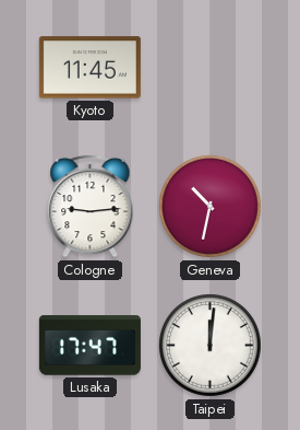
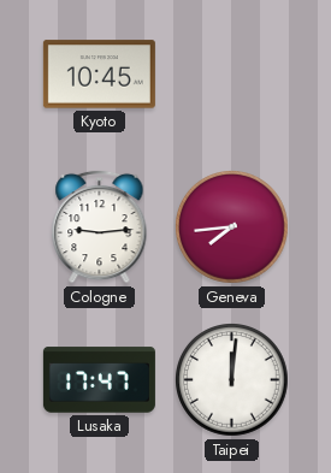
Kyoto: 11:45 -> 10:45 (99, 75)
Geneva: 10:32 -> 7:44 (232, 227)
